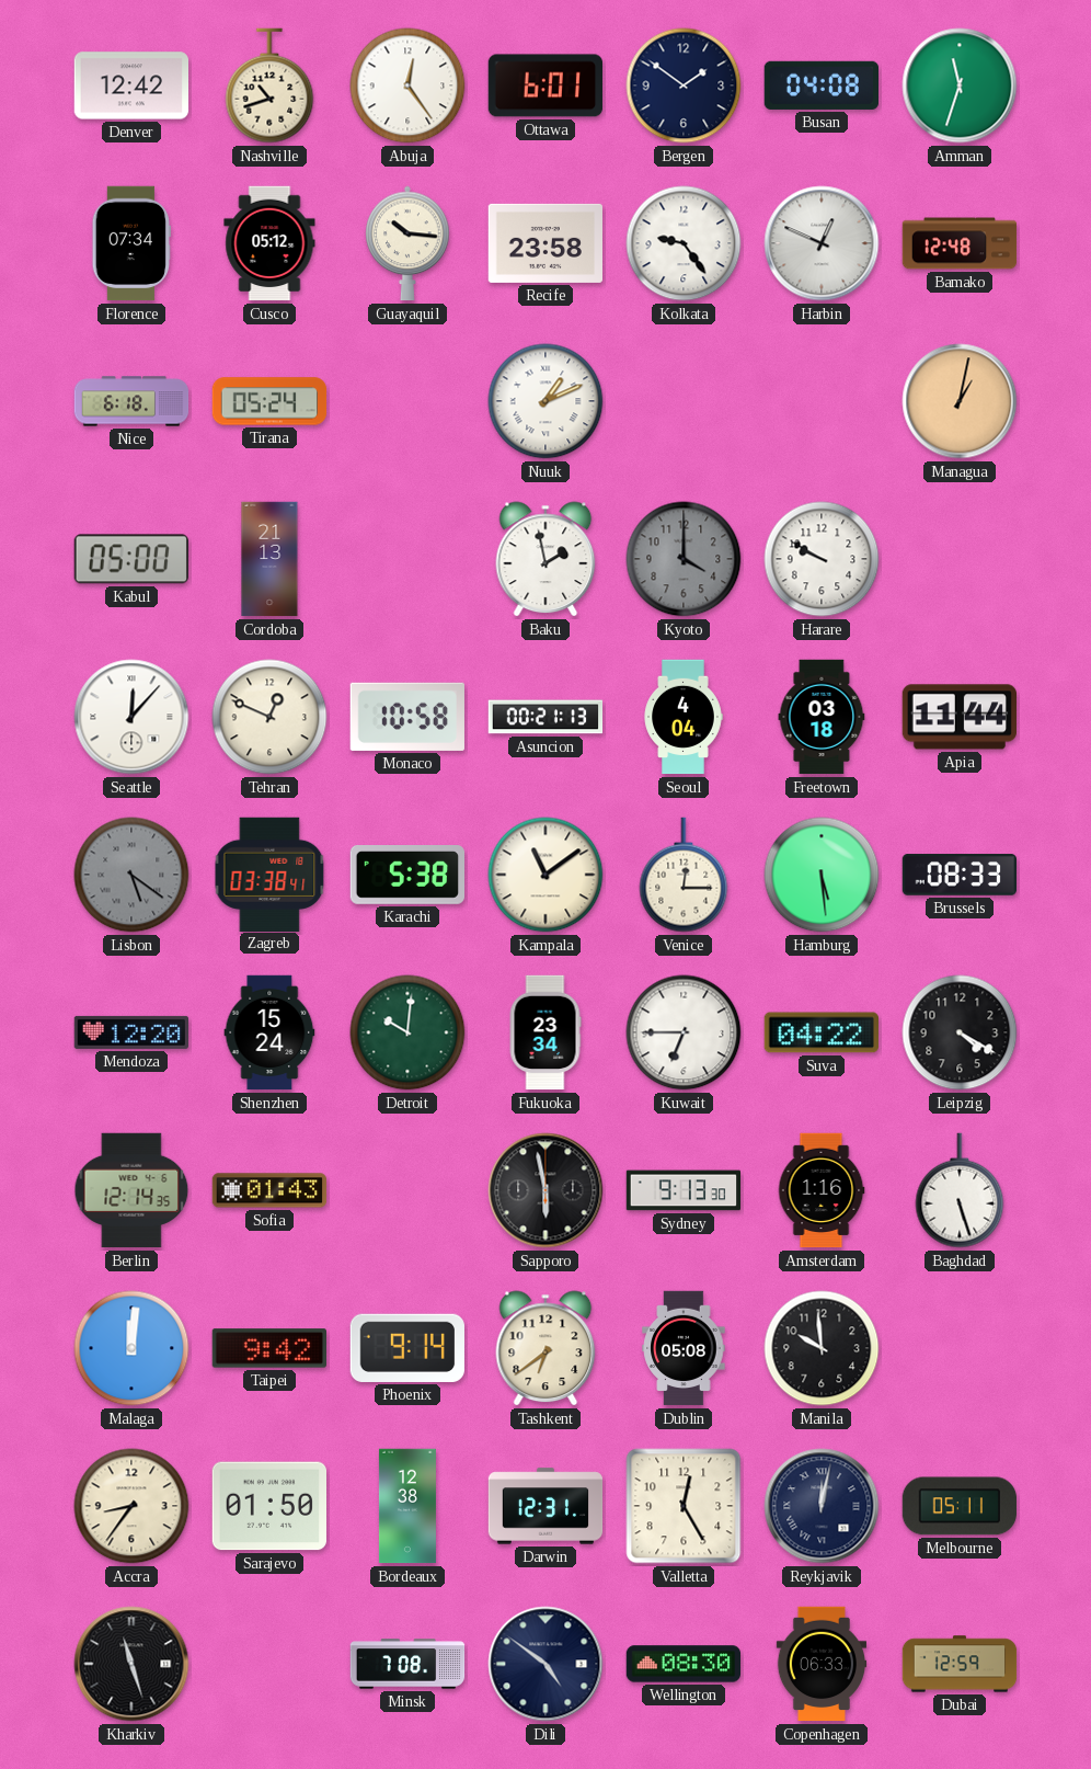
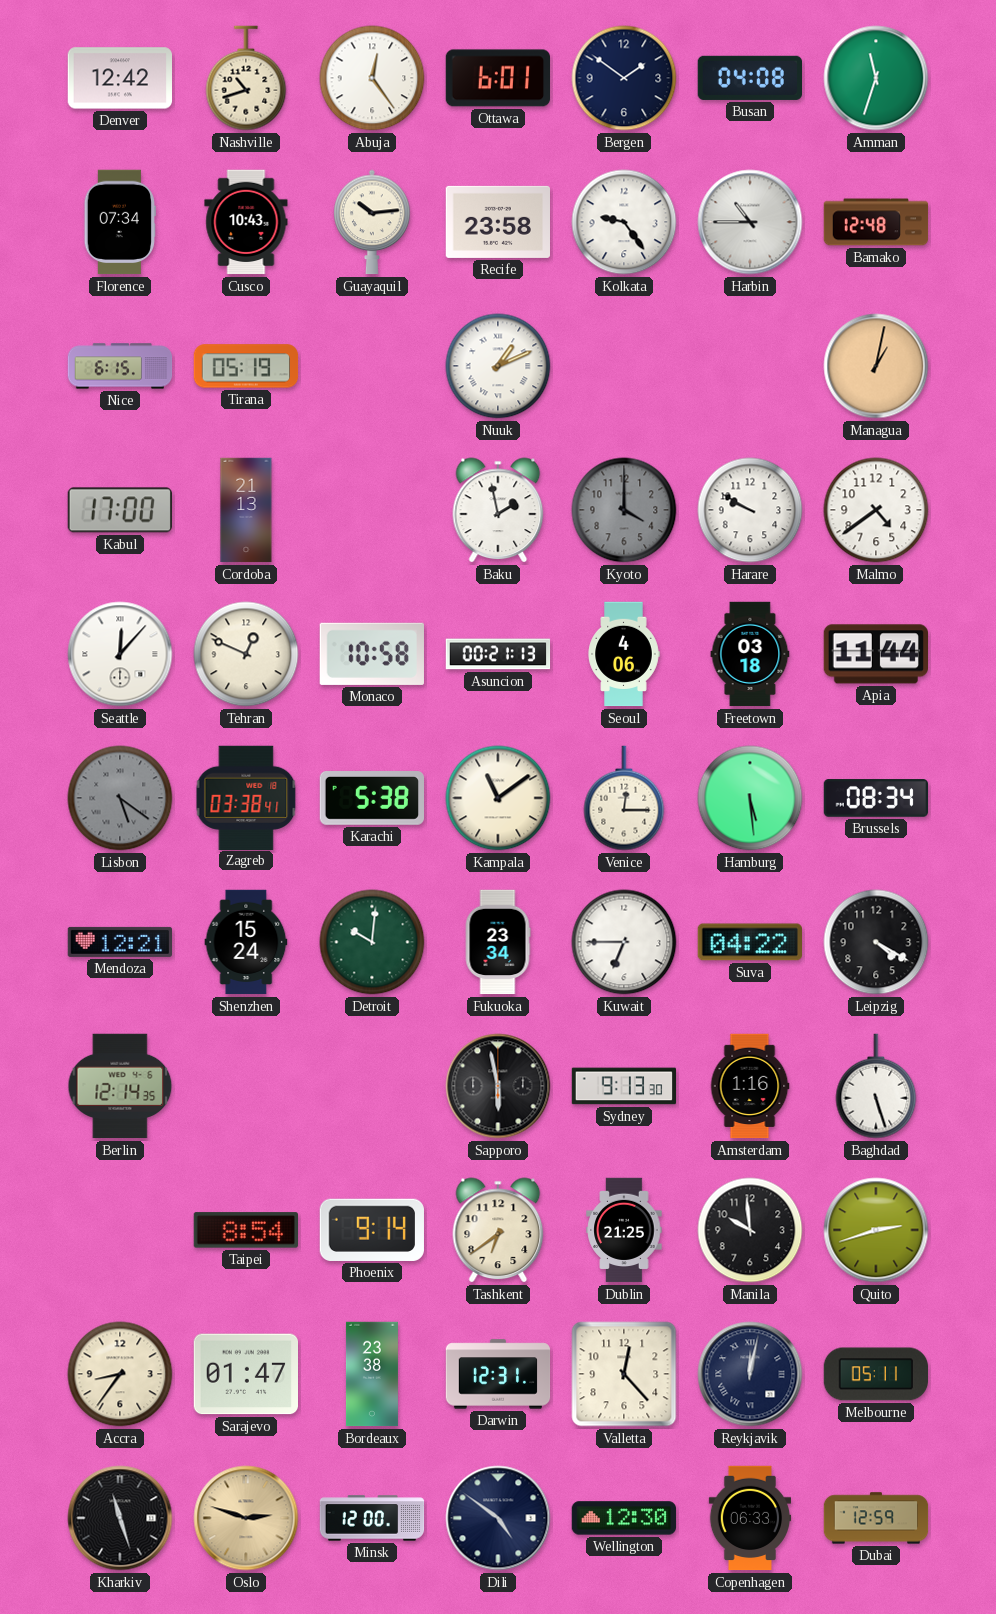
Cusco: 05:12 -> 10:43 (246, 222)
Guayaquil: 10:16 -> 10:14 (372, 222)
Harbin: 12:49 -> 10:45 (750, 222)
Nice: 6:18 -> 6:15 (120, 366)
Tirana: 05:24 -> 05:19 (246, 366)
Kabul: 05:00 -> 17:00 (120, 510)
Malmo: none -> 4:39 (876, 510)
Seoul: 4:04 -> 4:06 (624, 654)
Brussels: 08:33 -> 08:34 (876, 798)
Mendoza: 12:20 -> 12:21 (120, 942)
Sofia: 01:43 -> none (269, 1190)
Malaga: 12:01 -> none (131, 1348)
Taipei: 9:42 -> 8:54 (245, 1230)
Dublin: 05:08 -> 21:25 (624, 1230)
Quito: none -> 2:42 (876, 1230)
Sarajevo: 01:50 -> 01:47 (245, 1374)
Bordeaux: 12:38 -> 23:38 (372, 1374)
Valletta: 12:25 -> 12:23 (624, 1374)
Oslo: none -> 2:48 (246, 1518)
Minsk: 7:08 -> 12:00 (372, 1518)
Wellington: 08:30 -> 12:30 (624, 1518)
